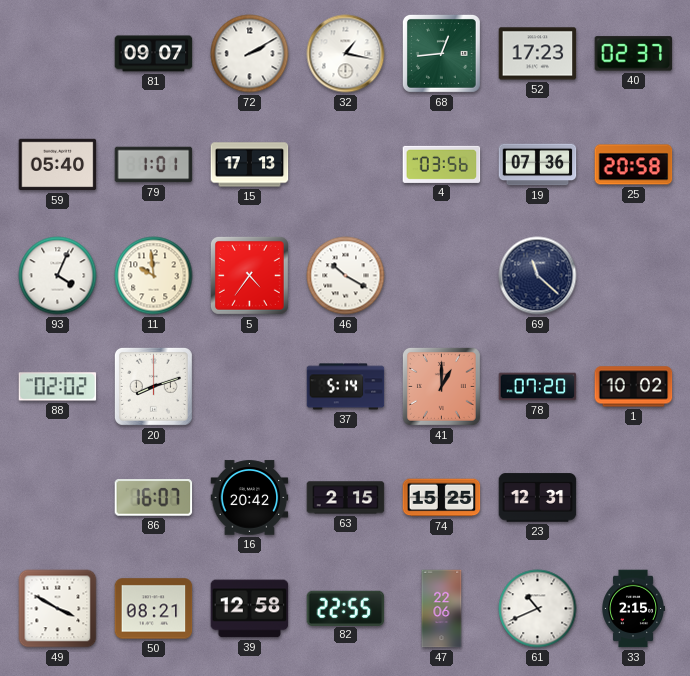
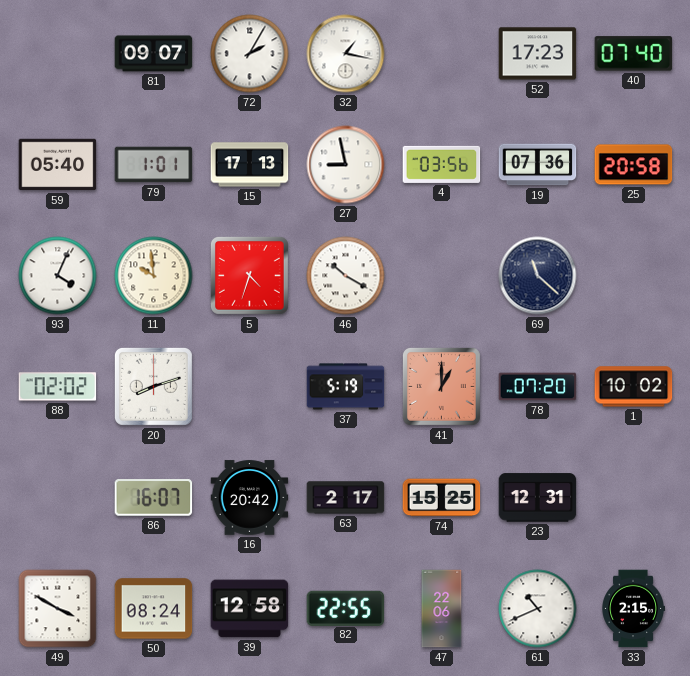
72: 2:10 -> 2:05 (250, 54)
68: 12:44 -> none (441, 53)
40: 02:37 -> 07:40 (634, 54)
27: none -> 8:58 (346, 165)
5: 4:36 -> 4:33 (249, 275)
37: 5:14 -> 5:19 (346, 387)
63: 2:15 -> 2:17 (346, 498)
50: 08:21 -> 08:24 (154, 609)
